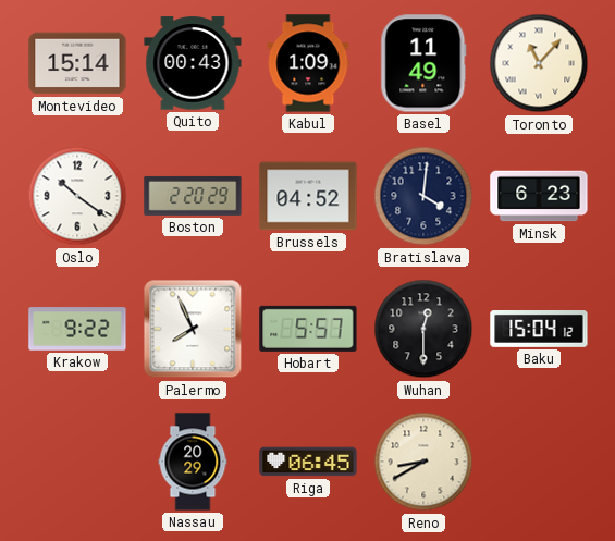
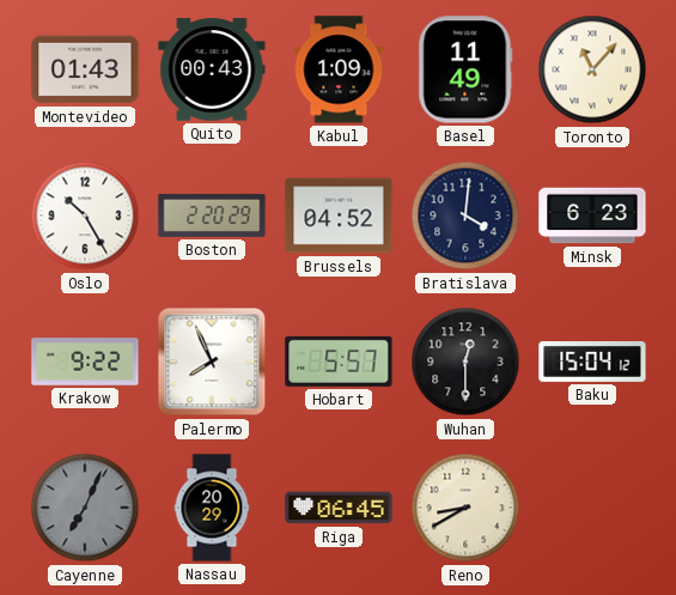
Montevideo: 15:14 -> 01:43 (85, 69)
Oslo: 10:21 -> 10:25 (85, 215)
Cayenne: none -> 7:04 (85, 508)
